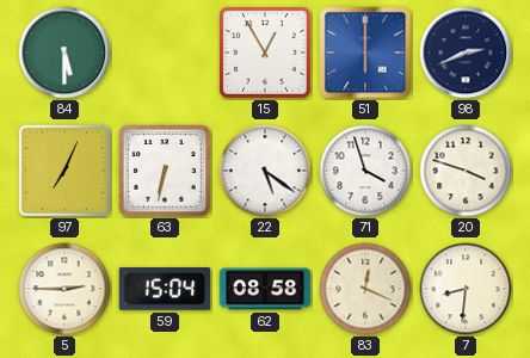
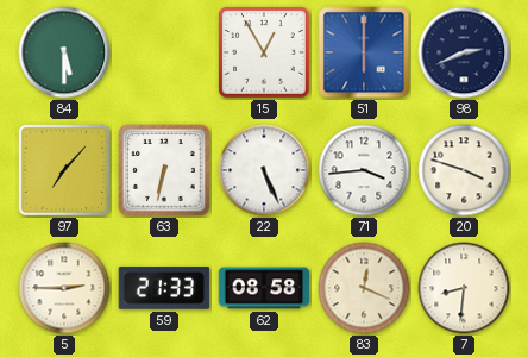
97: 7:04 -> 7:07 (64, 170)
22: 5:21 -> 5:26 (264, 170)
71: 3:57 -> 3:44 (364, 170)
59: 15:04 -> 21:33 (164, 288)
